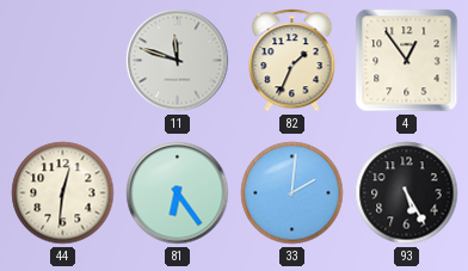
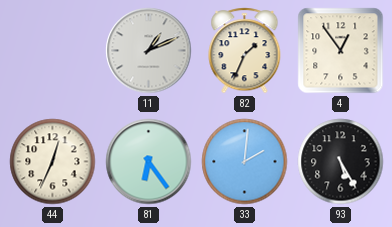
11: 11:48 -> 1:11 (149, 51)
44: 12:31 -> 12:34 (53, 162)
